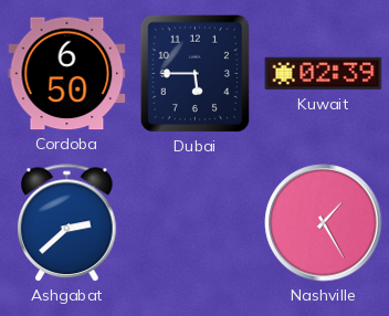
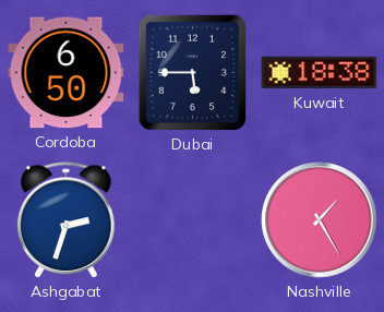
Kuwait: 02:39 -> 18:38 (320, 73)
Ashgabat: 2:38 -> 2:33 (67, 220)
